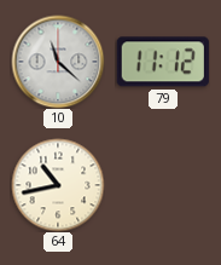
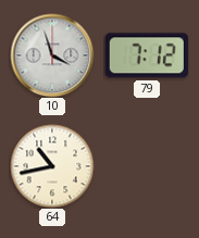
10: 11:22 -> 3:57 (52, 55)
79: 11:12 -> 7:12 (147, 55)
